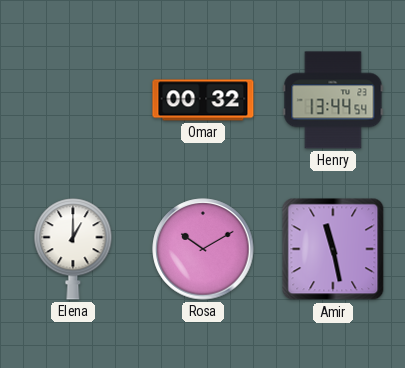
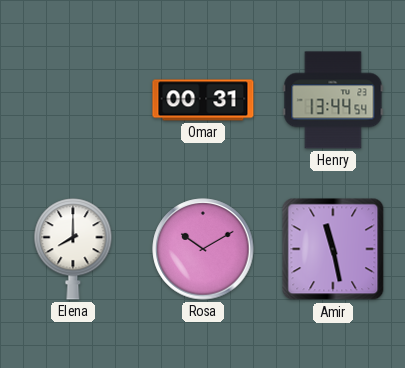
Omar: 00:32 -> 00:31 (203, 100)
Elena: 1:00 -> 8:00 (73, 249)
